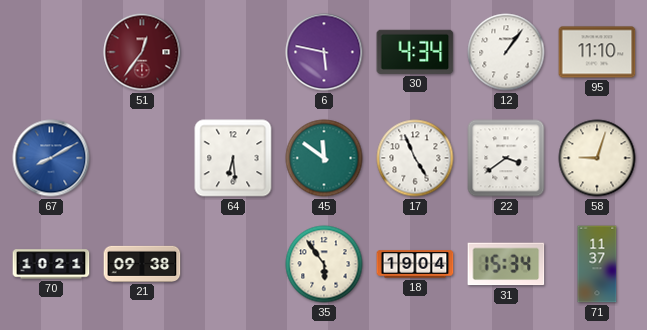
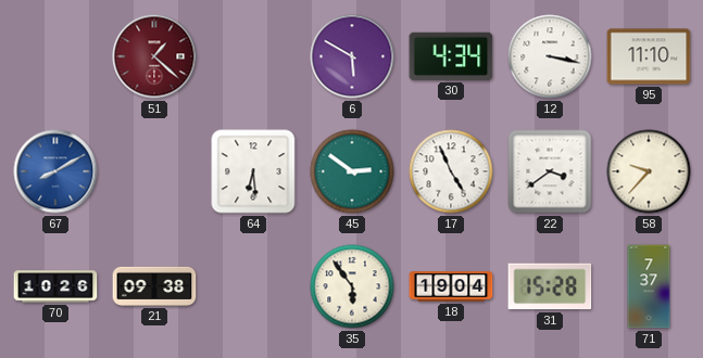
51: 12:36 -> 1:22 (154, 56)
6: 5:47 -> 5:50 (352, 56)
12: 1:06 -> 3:17 (550, 56)
45: 11:51 -> 2:51 (352, 171)
58: 9:03 -> 9:37 (649, 171)
70: 10:21 -> 10:26 (55, 286)
31: 15:34 -> 15:28 (550, 286)
71: 11:37 -> 7:37 (649, 286)
